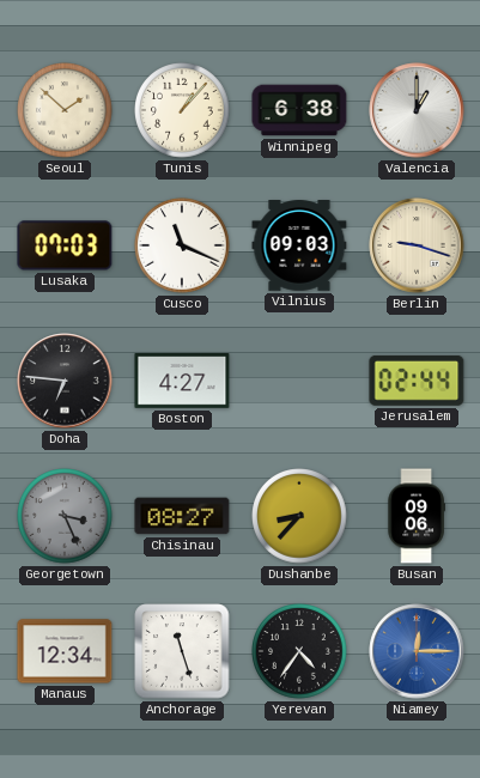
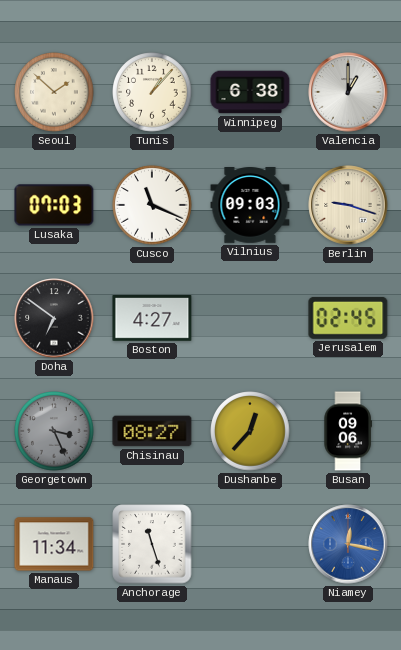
Doha: 6:46 -> 6:51 (54, 318)
Jerusalem: 02:44 -> 02:45 (348, 318)
Dushanbe: 8:37 -> 12:37 (250, 431)
Manaus: 12:34 -> 11:34 (54, 544)
Yerevan: 4:36 -> none (299, 651)
Niamey: 12:15 -> 12:17 (348, 544)
